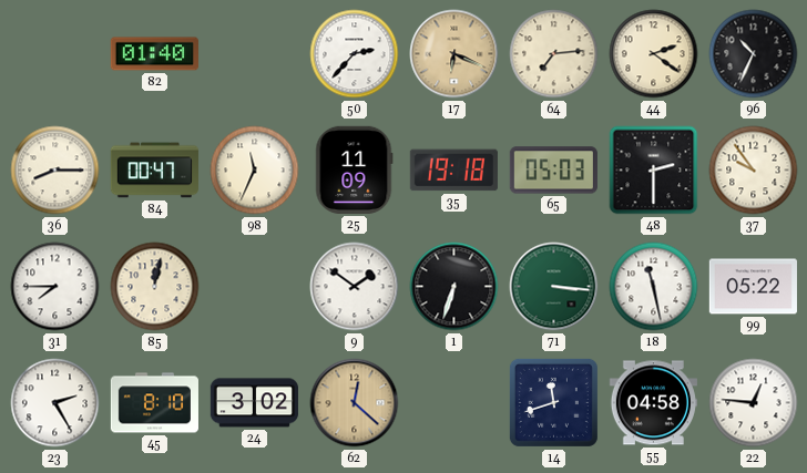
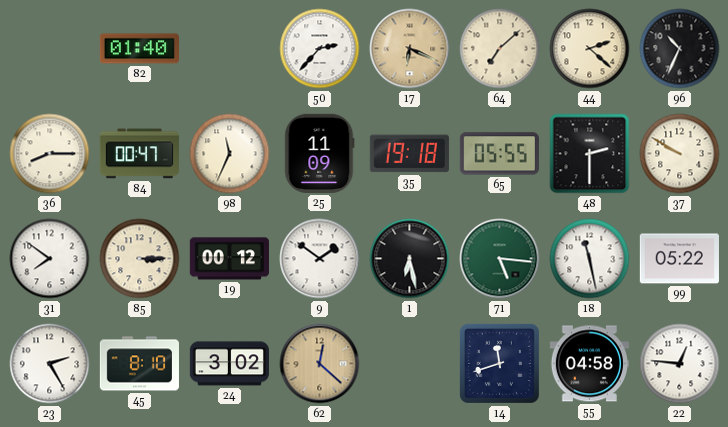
64: 7:14 -> 7:08 (500, 49)
44: 2:21 -> 2:22 (590, 49)
65: 05:03 -> 05:55 (499, 154)
37: 9:54 -> 9:50 (680, 154)
31: 7:45 -> 7:51 (50, 259)
85: 12:02 -> 3:15 (140, 259)
19: none -> 00:12 (229, 259)
1: 6:33 -> 6:28 (410, 259)
71: 3:16 -> 5:16 (500, 259)
